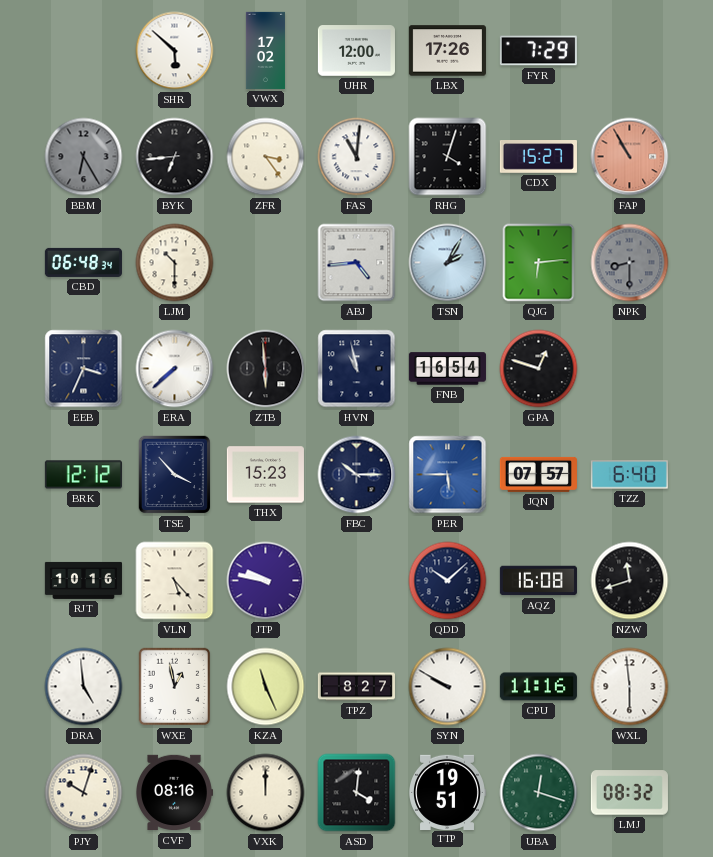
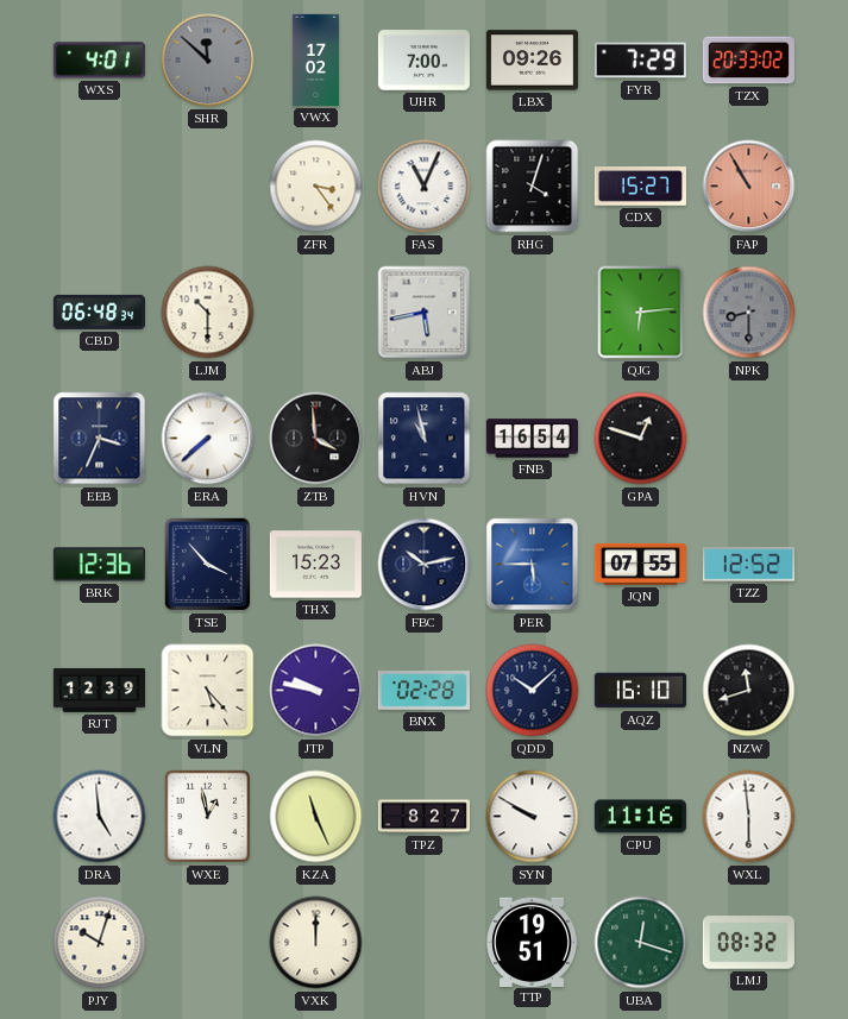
WXS: none -> 4:01 (99, 61)
SHR: 5:52 -> 11:52 (208, 61)
SHR dial: white -> grey (208, 61)
UHR: 12:00 -> 7:00 (423, 61)
LBX: 17:26 -> 09:26 (532, 61)
TZX: none -> 20:33 (748, 61)
BBM: 6:25 -> none (84, 157)
BYK: 6:44 -> none (175, 157)
FAS: 11:01 -> 11:04 (425, 187)
ABJ: 4:44 -> 5:43 (425, 313)
TSN: 2:05 -> none (448, 263)
ZTB: 5:59 -> 3:59 (316, 439)
BRK: 12:12 -> 12:36 (99, 565)
FBC: 10:15 -> 10:13 (425, 565)
JQN: 07:57 -> 07:55 (640, 564)
TZZ: 6:40 -> 12:52 (748, 565)
RJT: 10:16 -> 12:39 (99, 690)
BNX: none -> 02:28 (423, 691)
AQZ: 16:08 -> 16:10 (640, 691)
CVF: 08:16 -> none (175, 793)
ASD: 4:01 -> none (357, 793)
